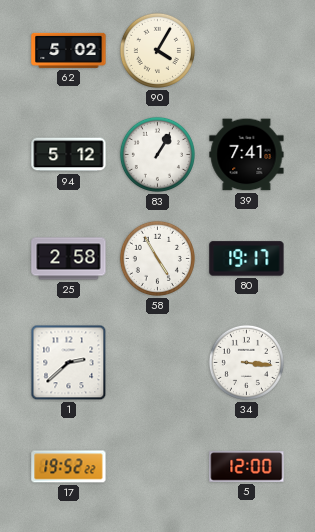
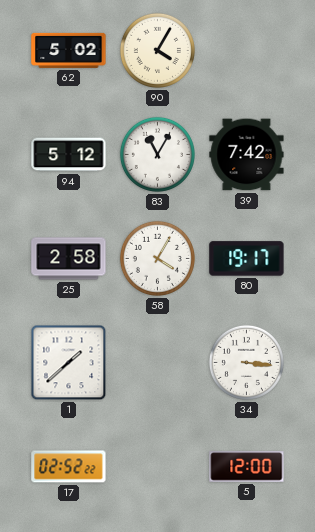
83: 1:05 -> 11:05 (157, 154)
39: 7:41 -> 7:42 (247, 155)
58: 4:55 -> 4:05 (157, 258)
1: 2:38 -> 1:38 (69, 363)
17: 19:52 -> 02:52 (69, 467)
